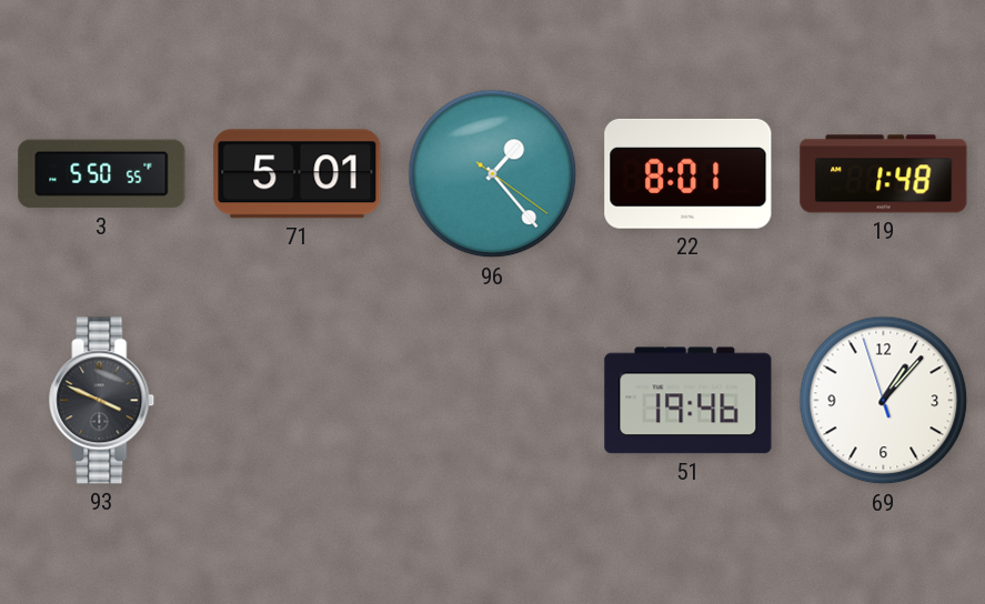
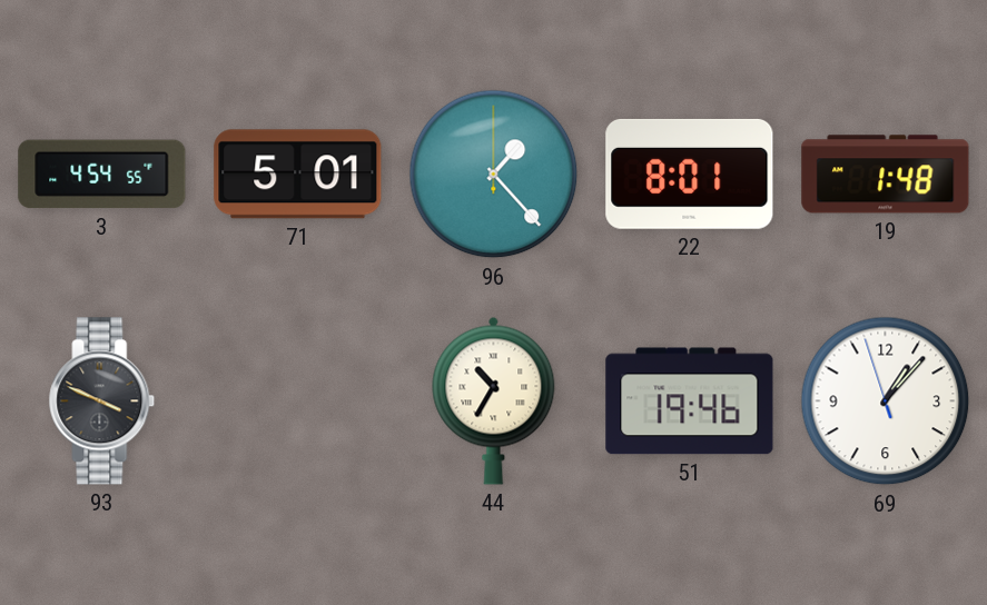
3: 5:50 -> 4:54 (102, 175)
96: 1:23:21 -> 1:23:00 (494, 175)
44: none -> 10:35 (494, 400)
